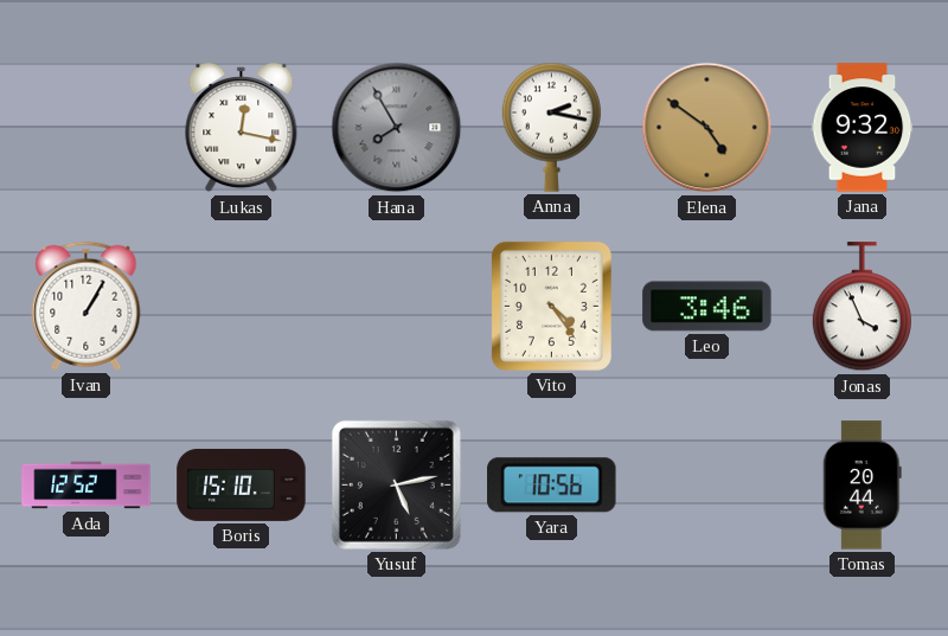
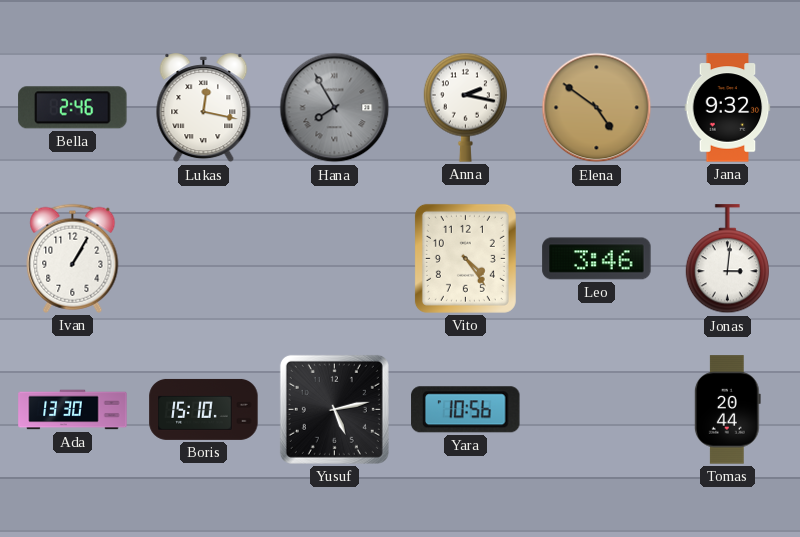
Bella: none -> 2:46 (73, 108)
Jonas: 3:56 -> 3:01 (727, 259)
Ada: 12:52 -> 13:30 (73, 410)
